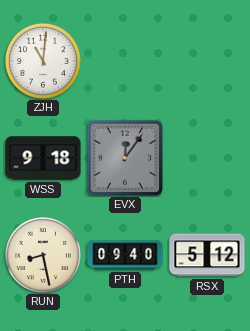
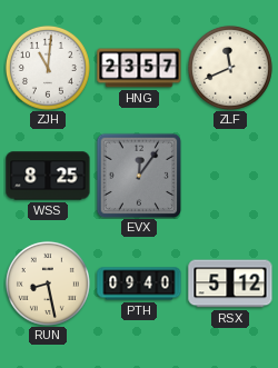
HNG: none -> 23:57 (139, 68)
ZLF: none -> 11:41 (230, 68)
WSS: 9:18 -> 8:25 (48, 176)
